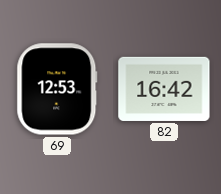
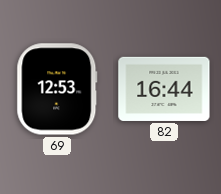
82: 16:42 -> 16:44 (164, 89)
